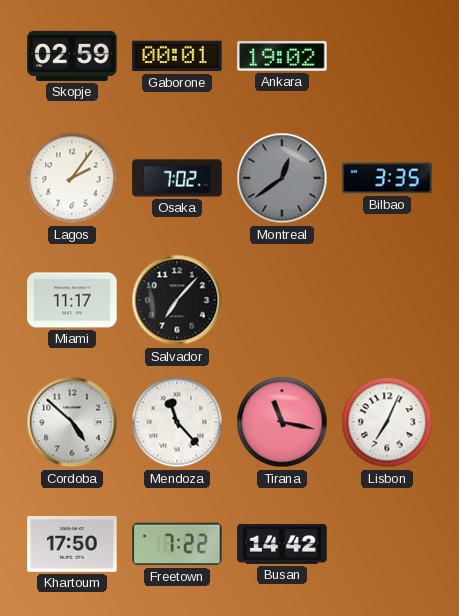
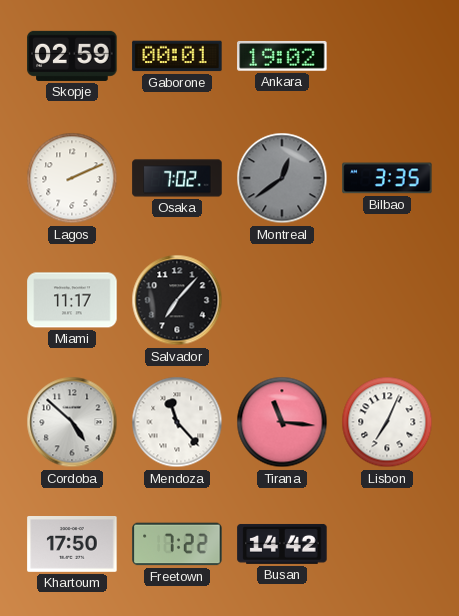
Lagos: 2:06 -> 2:11 (72, 178)
Tirana: 11:17 -> 11:16 (282, 422)
